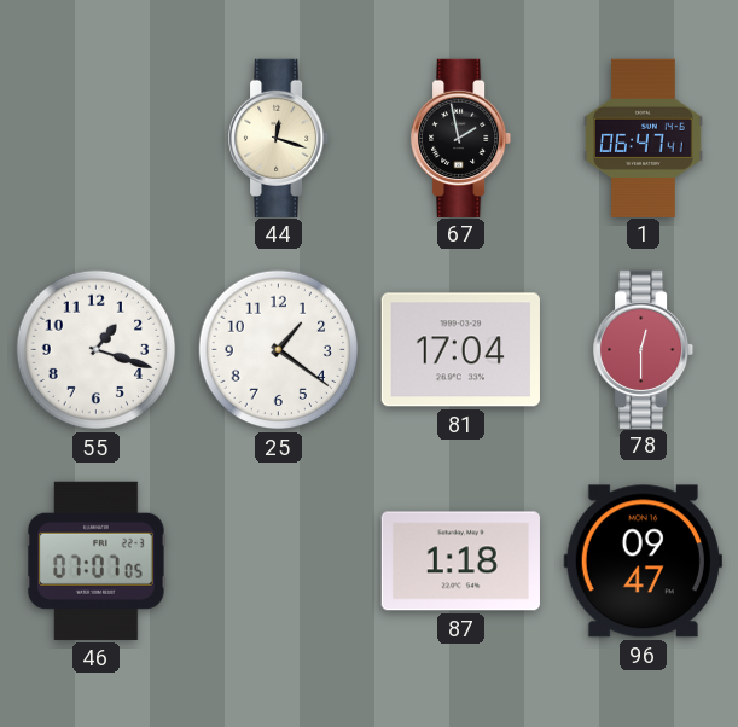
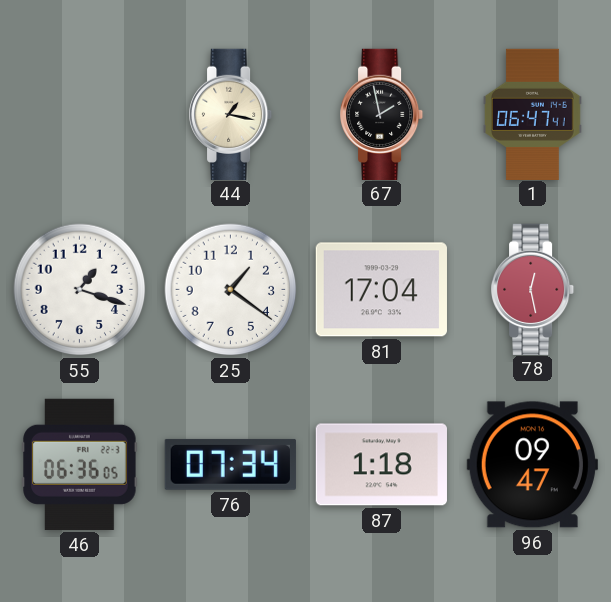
44: 12:18 -> 1:17 (232, 114)
78: 12:30 -> 12:28 (534, 289)
46: 07:07 -> 06:36 (80, 464)
76: none -> 07:34 (230, 464)
